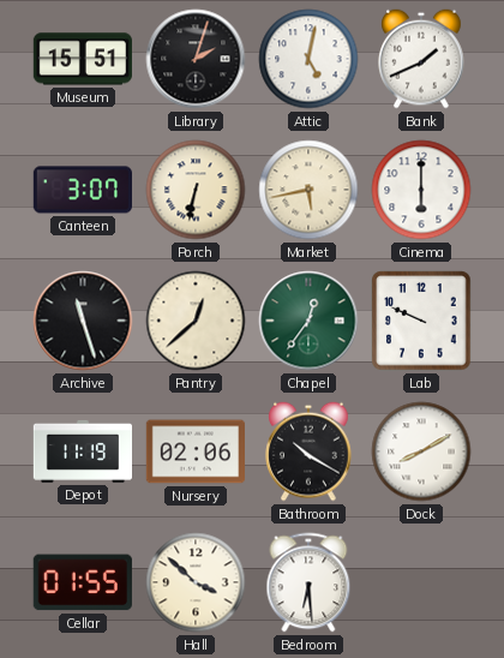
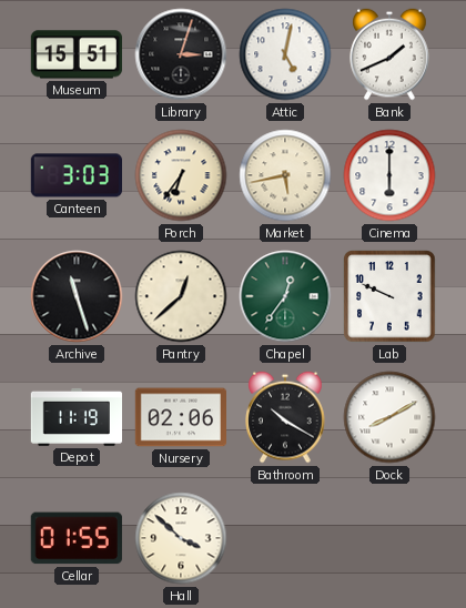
Library: 2:03 -> 3:03 (181, 54)
Canteen: 3:07 -> 3:03 (75, 175)
Porch: 6:32 -> 6:36 (181, 175)
Bedroom: 6:29 -> none (308, 582)
